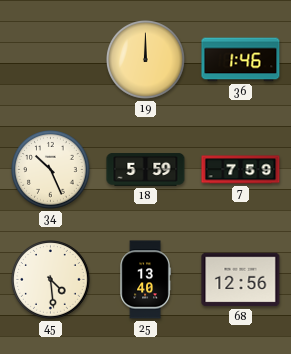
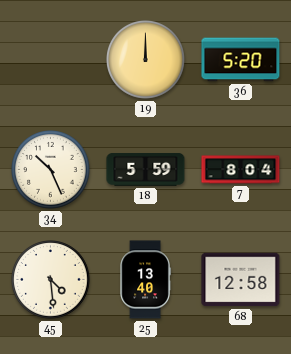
36: 1:46 -> 5:20 (241, 60)
7: 7:59 -> 8:04 (241, 170)
68: 12:56 -> 12:58 (241, 280)
